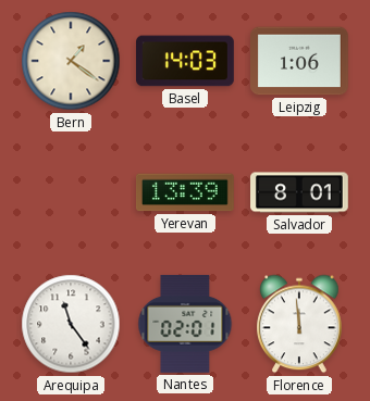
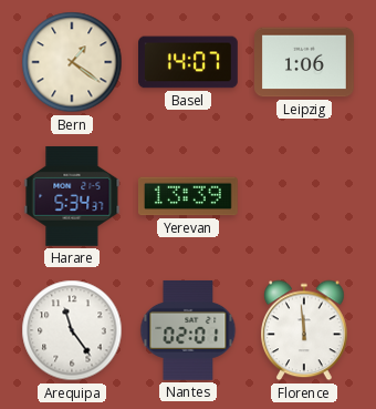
Basel: 14:03 -> 14:07 (189, 62)
Harare: none -> 5:34 (72, 196)
Salvador: 8:01 -> none (300, 192)
